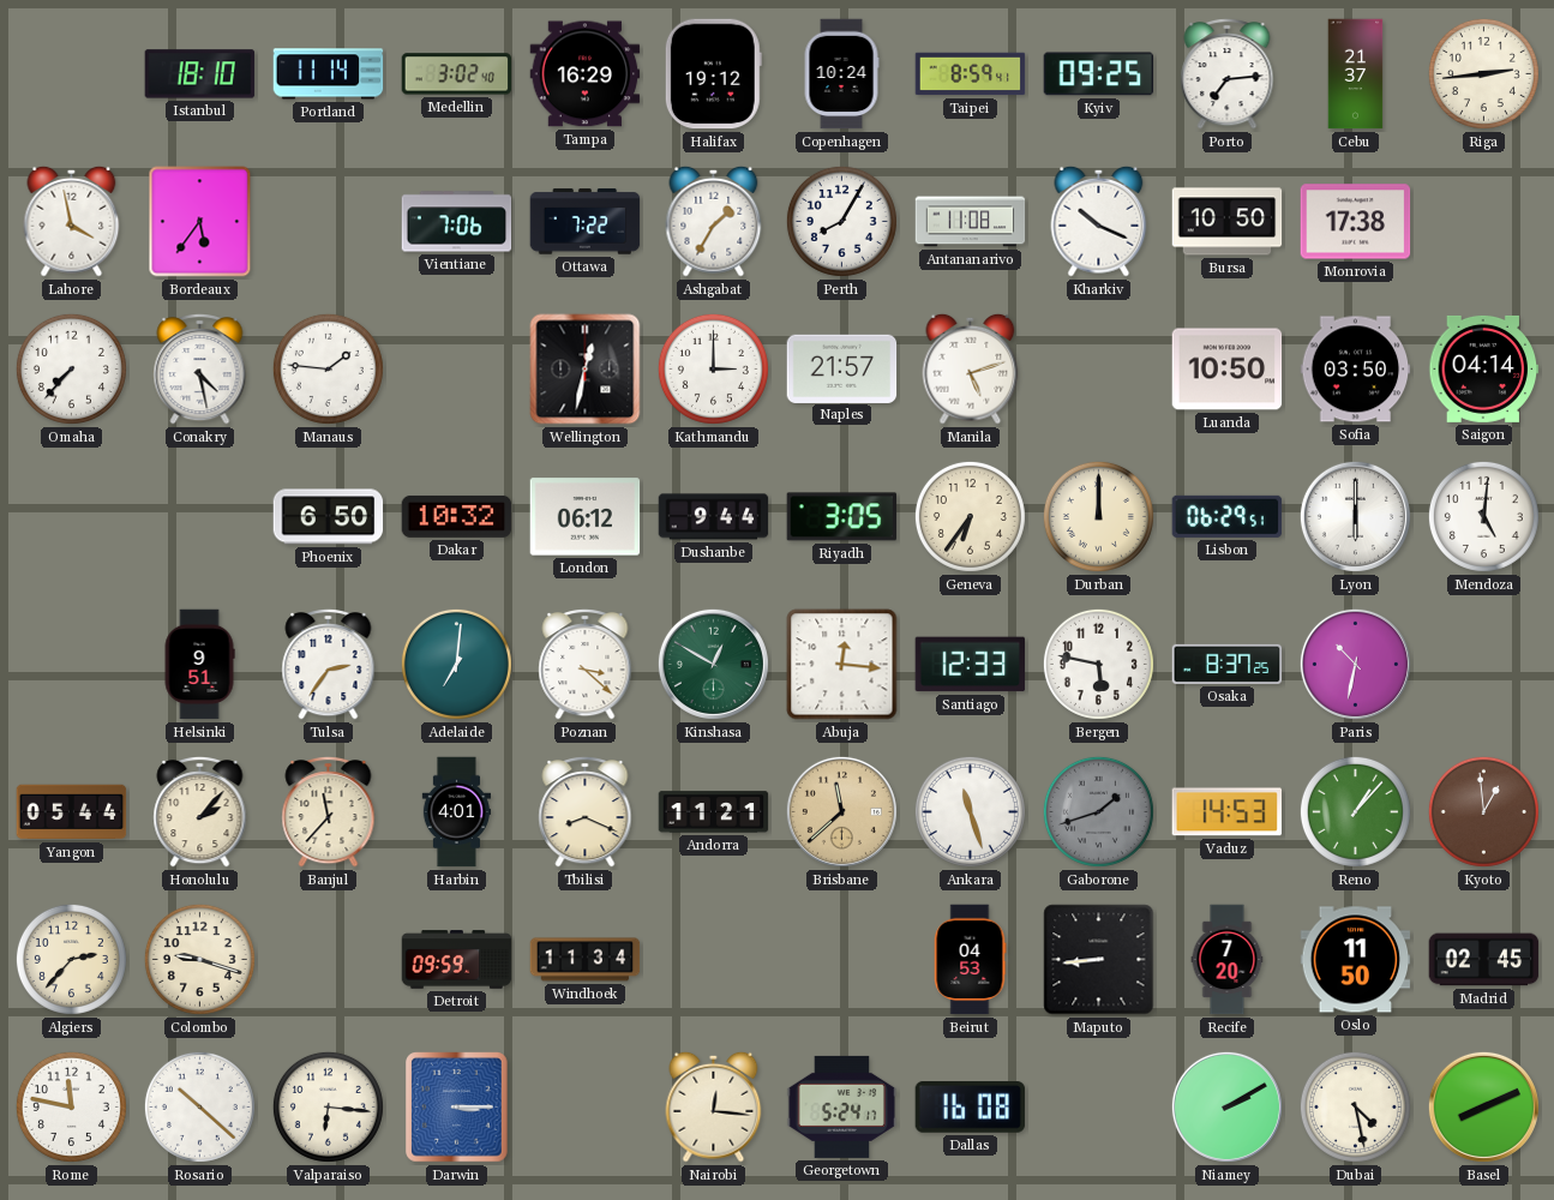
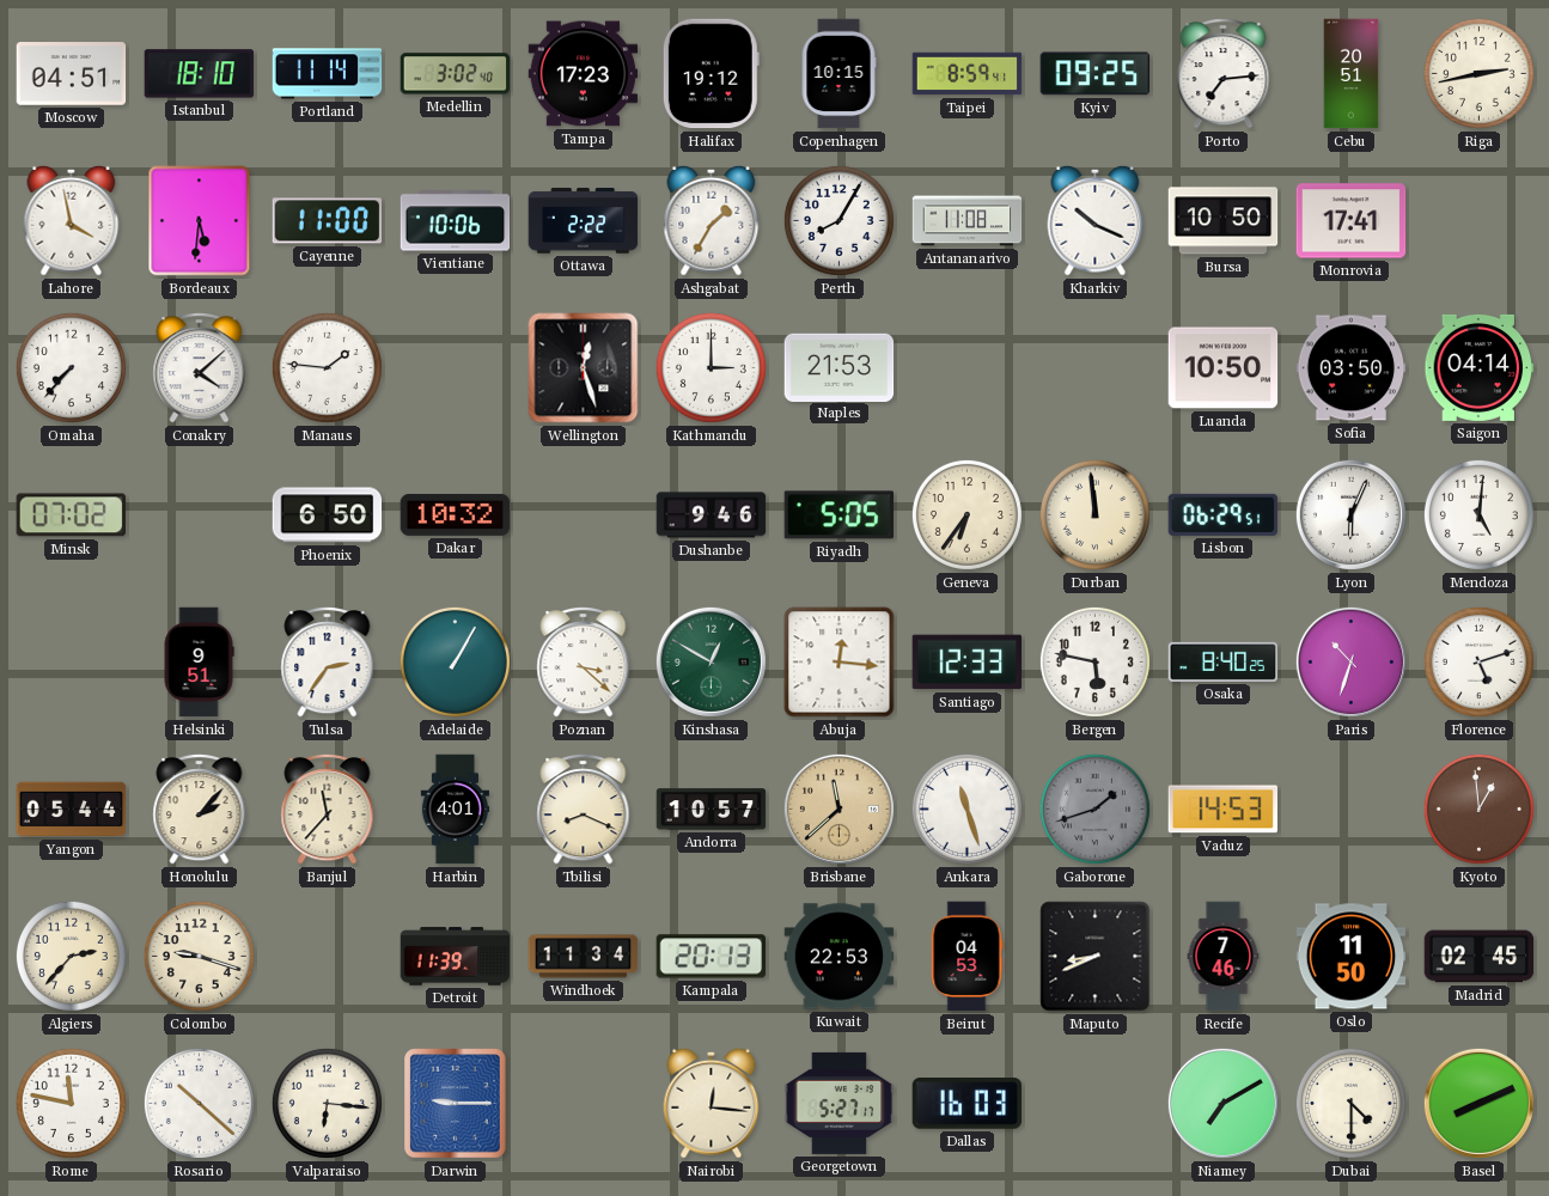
Moscow: none -> 04:51 (72, 74)
Tampa: 16:29 -> 17:23 (584, 74)
Copenhagen: 10:24 -> 10:15 (838, 74)
Cebu: 21:37 -> 20:51 (1352, 74)
Riga: 2:44 -> 2:43 (1478, 73)
Bordeaux: 5:36 -> 5:31 (200, 221)
Cayenne: none -> 11:00 (328, 221)
Vientiane: 7:06 -> 10:06 (456, 221)
Ottawa: 7:22 -> 2:22 (584, 221)
Monrovia: 17:38 -> 17:41 (1352, 221)
Conakry: 4:28 -> 4:08 (200, 368)
Wellington: 12:32 -> 12:27 (584, 368)
Naples: 21:57 -> 21:53 (840, 367)
Manila: 5:12 -> none (971, 368)
Minsk: none -> 07:02 (71, 515)
London: 06:12 -> none (586, 517)
Dushanbe: 9:44 -> 9:46 (712, 515)
Riyadh: 3:05 -> 5:05 (840, 515)
Durban: 12:00 -> 11:59 (1094, 514)
Lyon: 6:00 -> 6:04 (1350, 514)
Adelaide: 7:01 -> 1:05 (455, 661)
Osaka: 8:37 -> 8:40 (1224, 661)
Paris: 10:32 -> 10:33 (1350, 661)
Florence: none -> 5:12 (1478, 661)
Andorra: 11:21 -> 10:57 (712, 810)
Reno: 1:07 -> none (1355, 811)
Detroit: 09:59 -> 11:39 (456, 957)
Kampala: none -> 20:13 (712, 957)
Kuwait: none -> 22:53 (840, 957)
Maputo: 8:44 -> 8:41 (1096, 957)
Recife: 7:20 -> 7:46 (1224, 957)
Darwin: 3:15 -> 9:15 (456, 1104)
Georgetown: 5:24 -> 5:27 (840, 1103)
Dallas: 16:08 -> 16:03 (968, 1104)
Niamey: 2:10 -> 7:10 (1222, 1103)
Dubai: 4:28 -> 4:30 (1350, 1103)
